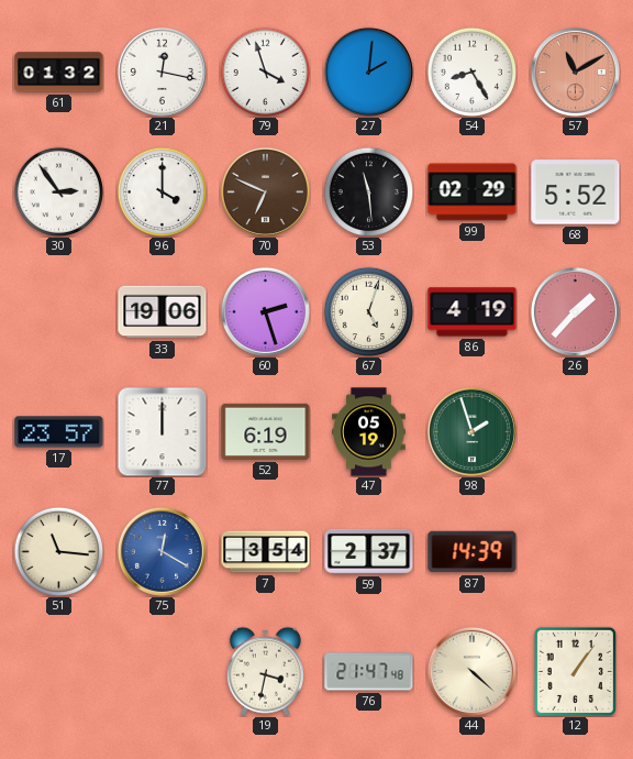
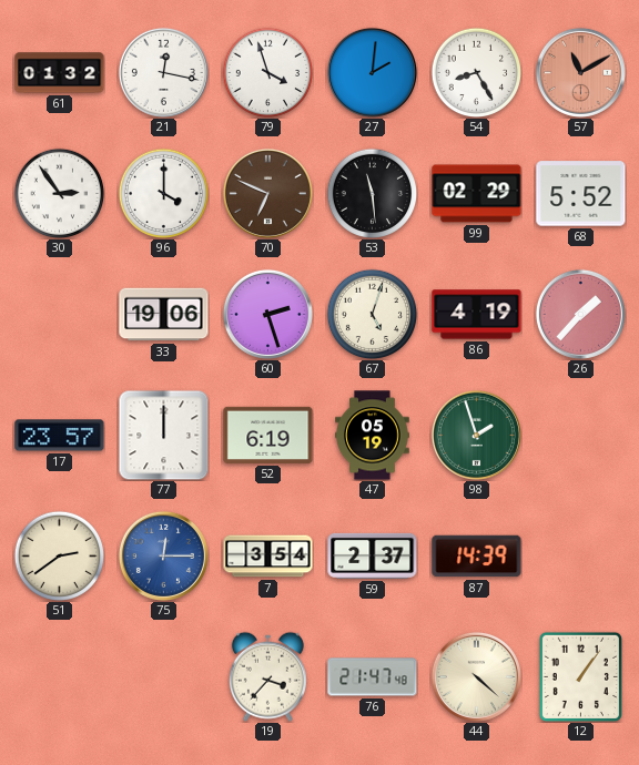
51: 11:16 -> 2:39 (59, 555)
75: 12:20 -> 12:15 (163, 555)
19: 3:32 -> 3:37 (267, 676)
